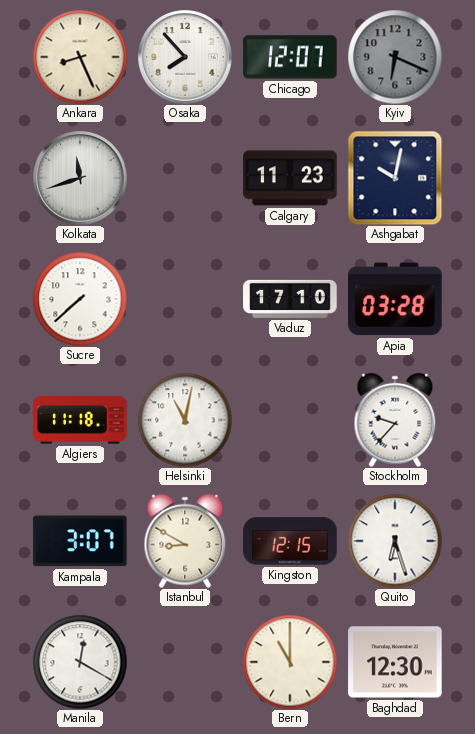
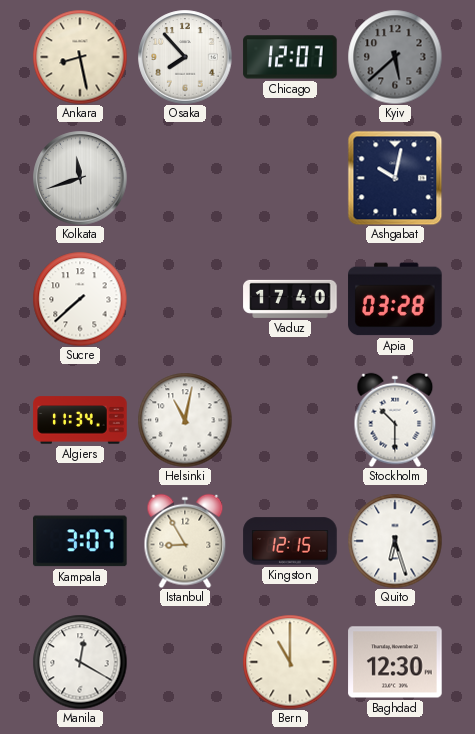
Ankara: 8:26 -> 8:28 (80, 57)
Kyiv: 6:19 -> 5:38 (395, 57)
Calgary: 11:23 -> none (290, 178)
Vaduz: 17:10 -> 17:40 (290, 299)
Algiers: 11:18 -> 11:34 (80, 420)
Stockholm: 9:37 -> 10:30 (395, 420)
Istanbul: 8:50 -> 8:55 (185, 541)
